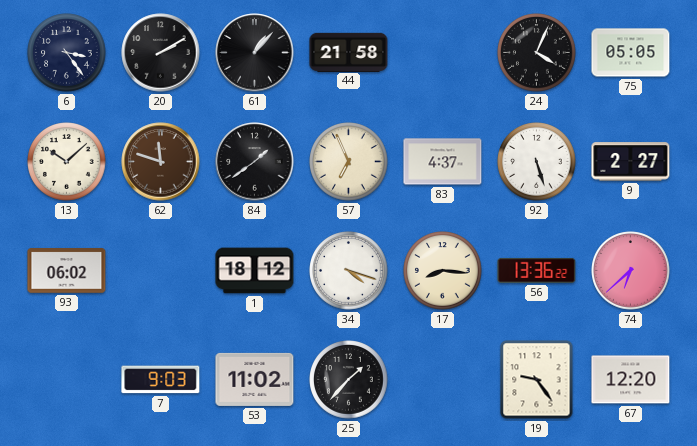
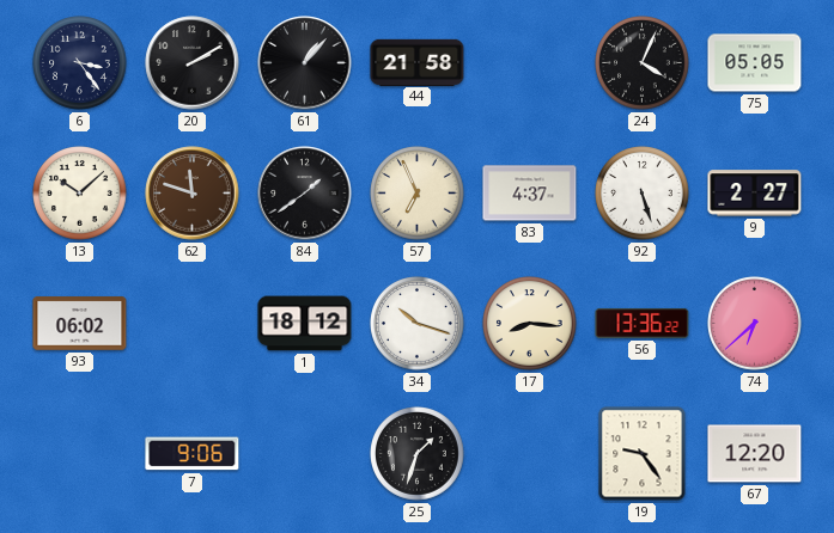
34: 4:18 -> 10:18 (418, 324)
7: 9:03 -> 9:06 (193, 454)
53: 11:02 -> none (255, 379)
25: 1:37 -> 1:33 (418, 454)
